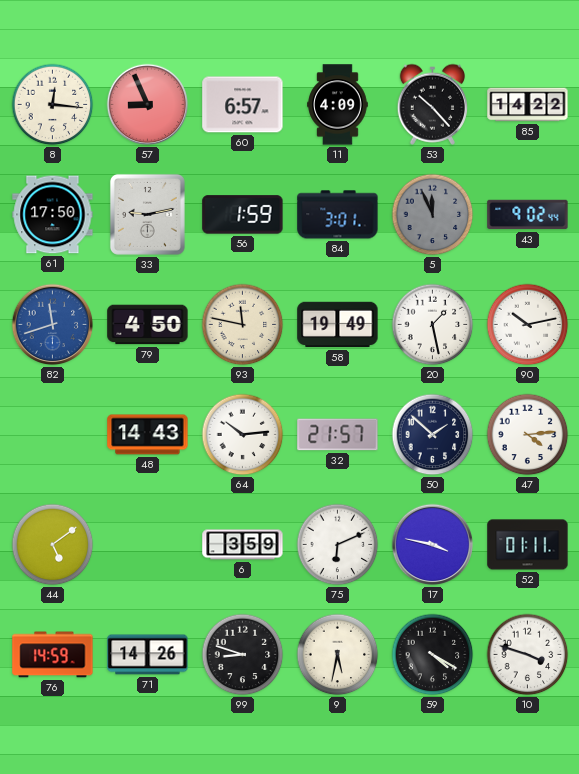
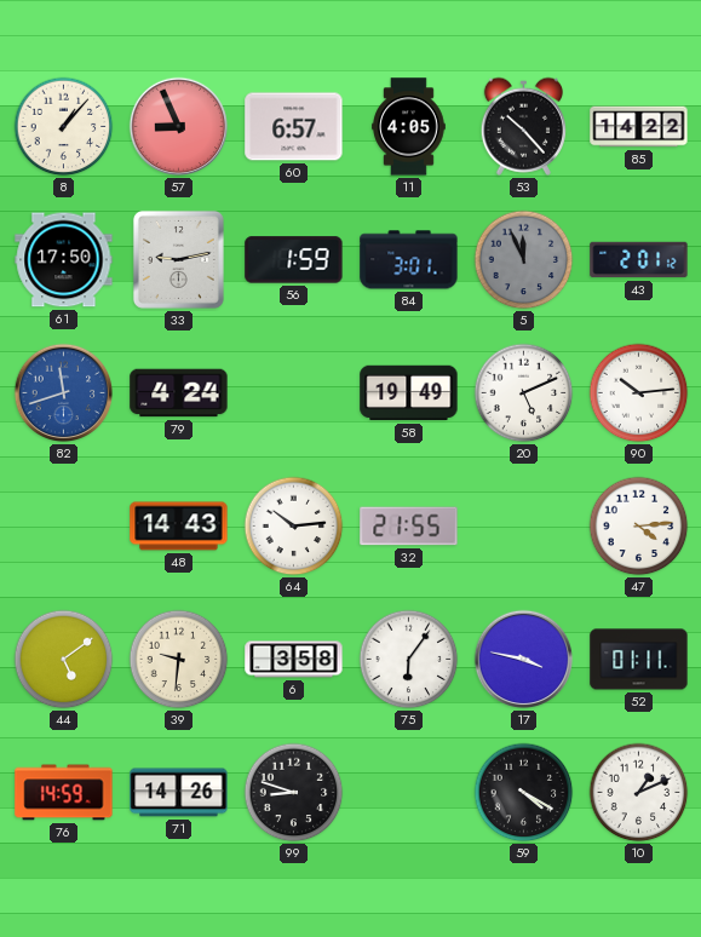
8: 12:16 -> 1:07 (64, 127)
11: 4:09 -> 4:05 (409, 127)
43: 9:02 -> 2:01 (639, 260)
79: 4:50 -> 4:24 (179, 393)
93: 11:47 -> none (243, 325)
20: 1:28 -> 5:11 (524, 393)
90: 10:13 -> 10:14 (639, 393)
32: 21:57 -> 21:55 (409, 527)
50: 1:52 -> none (433, 435)
39: none -> 9:31 (179, 660)
6: 3:59 -> 3:58 (294, 660)
75: 6:11 -> 6:06 (409, 660)
9: 5:32 -> none (338, 655)
10: 3:48 -> 1:11 (639, 793)
